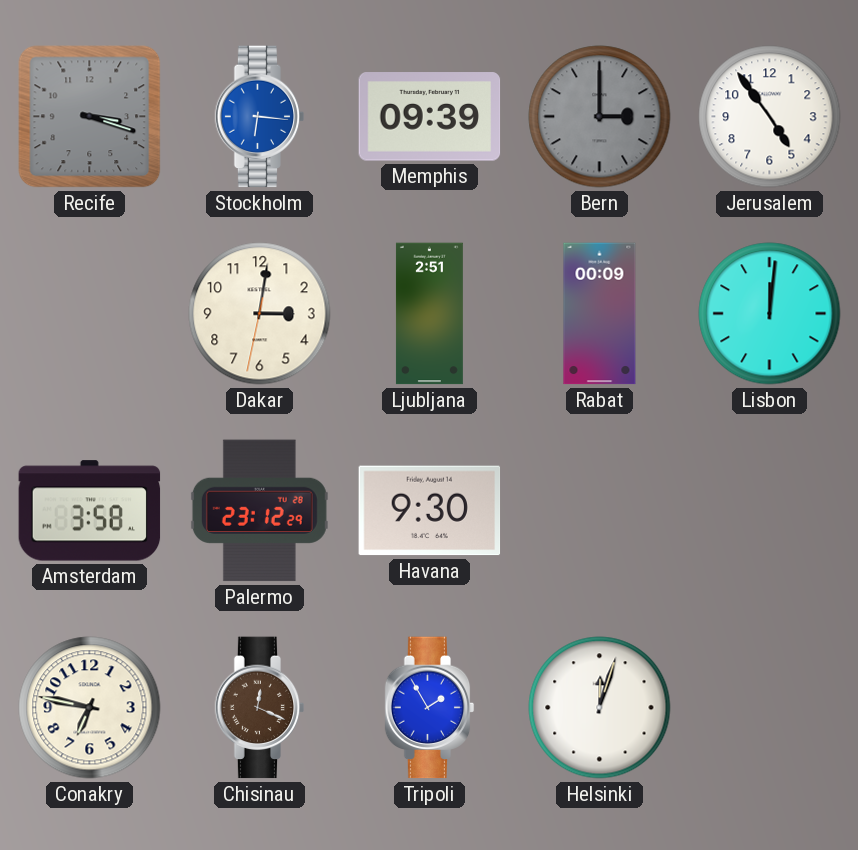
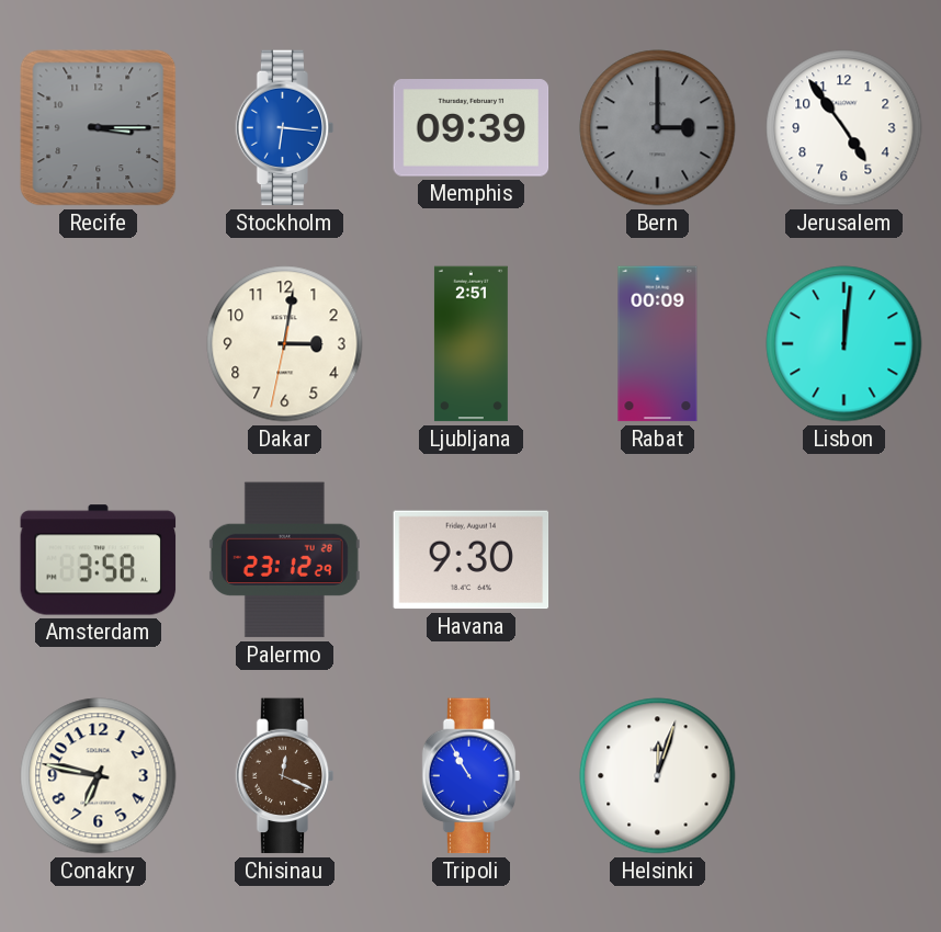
Recife: 3:18 -> 3:15 (99, 128)
Tripoli: 1:55 -> 10:55 (472, 776)
